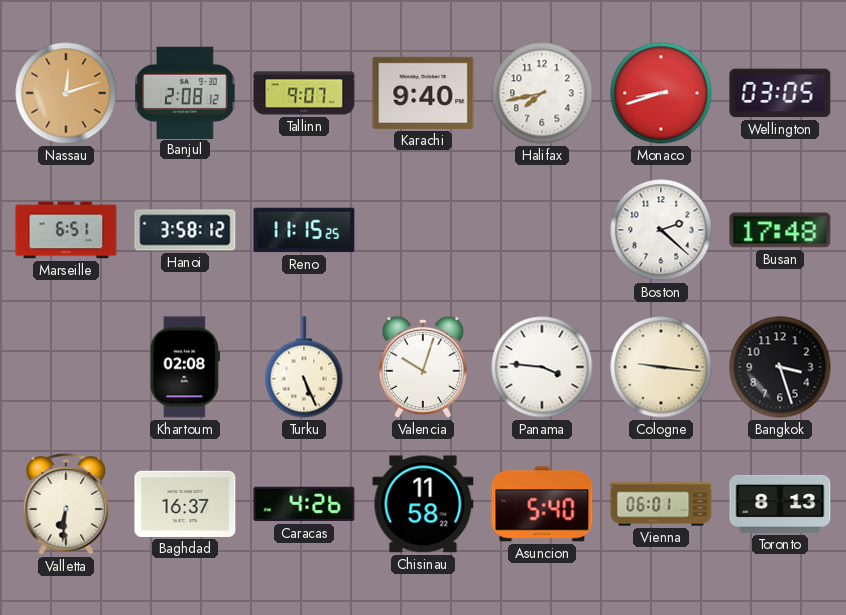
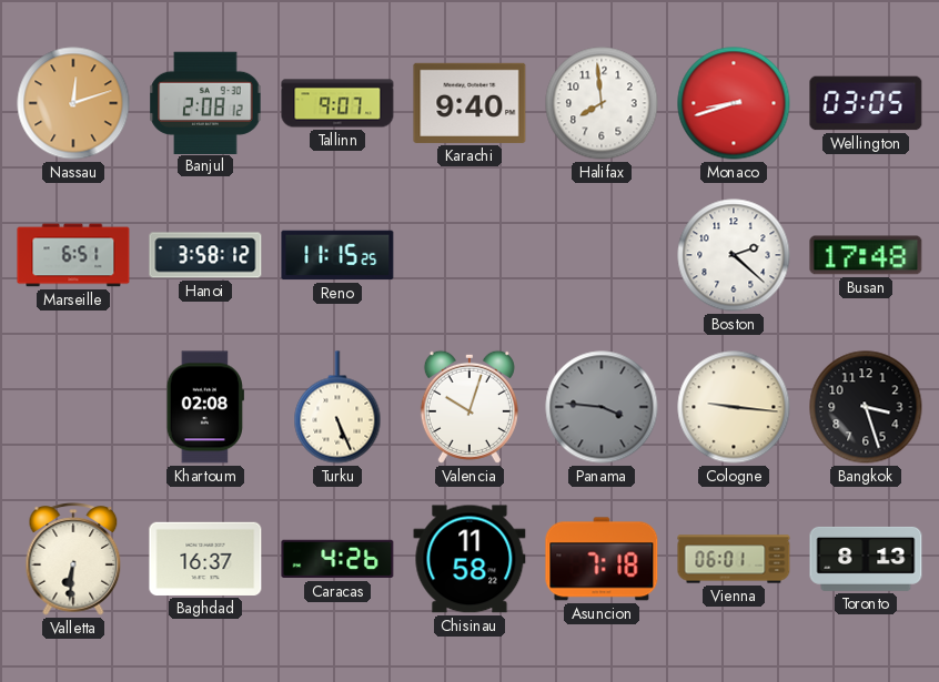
Halifax: 7:43 -> 7:59 (602, 103)
Panama dial: white -> grey (602, 407)
Asuncion: 5:40 -> 7:18 (602, 559)
